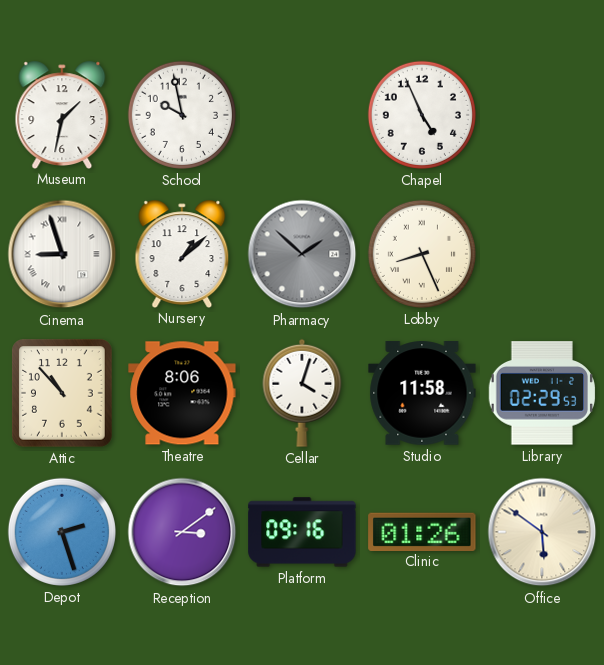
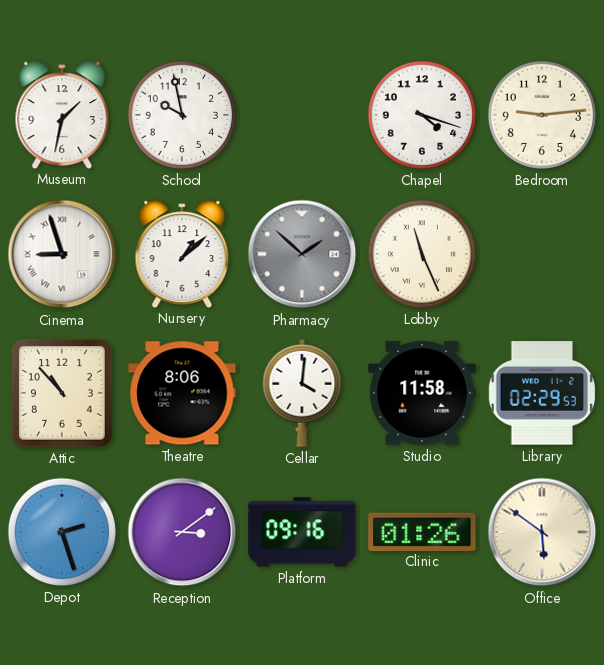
Chapel: 4:56 -> 4:18 (422, 115)
Bedroom: none -> 9:14 (542, 115)
Lobby: 8:26 -> 11:26 (422, 254)
Cellar: 4:03 -> 4:01 (302, 393)
